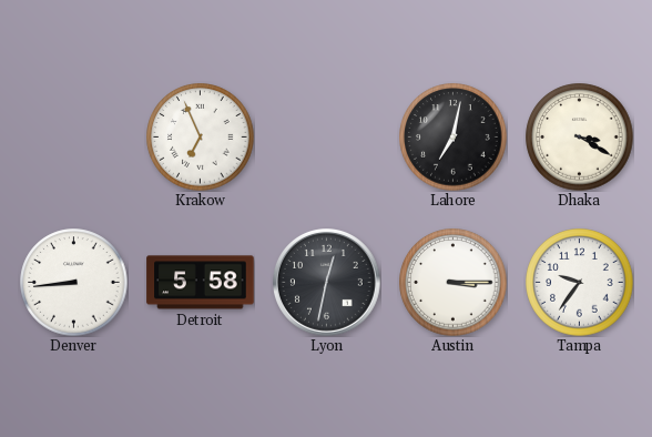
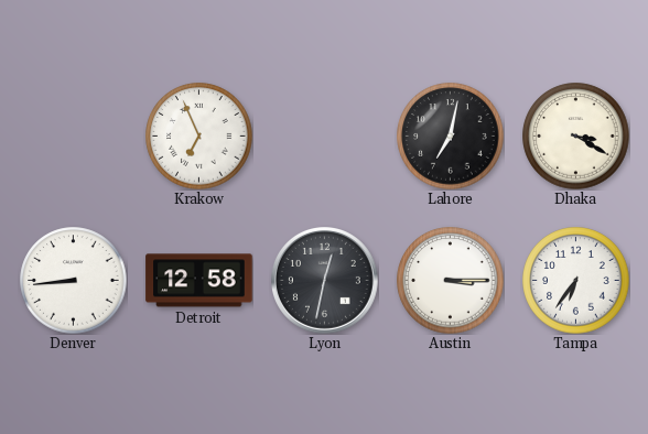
Detroit: 5:58 -> 12:58 (199, 281)
Tampa: 9:36 -> 6:36 (576, 281)
